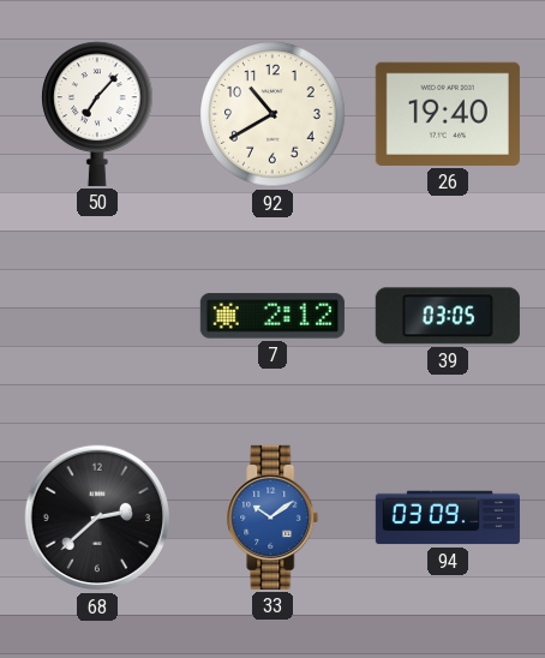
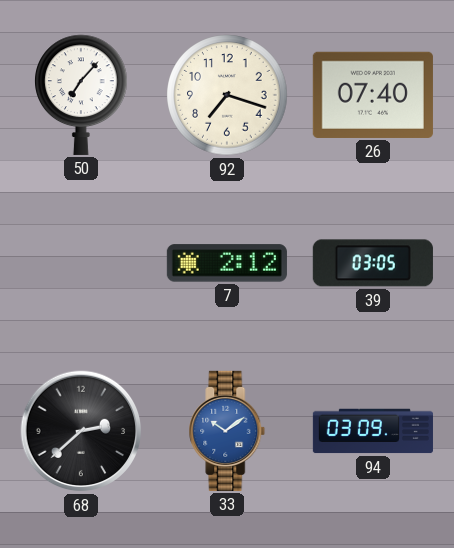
92: 10:40 -> 7:18 (227, 95)
26: 19:40 -> 07:40 (373, 95)
